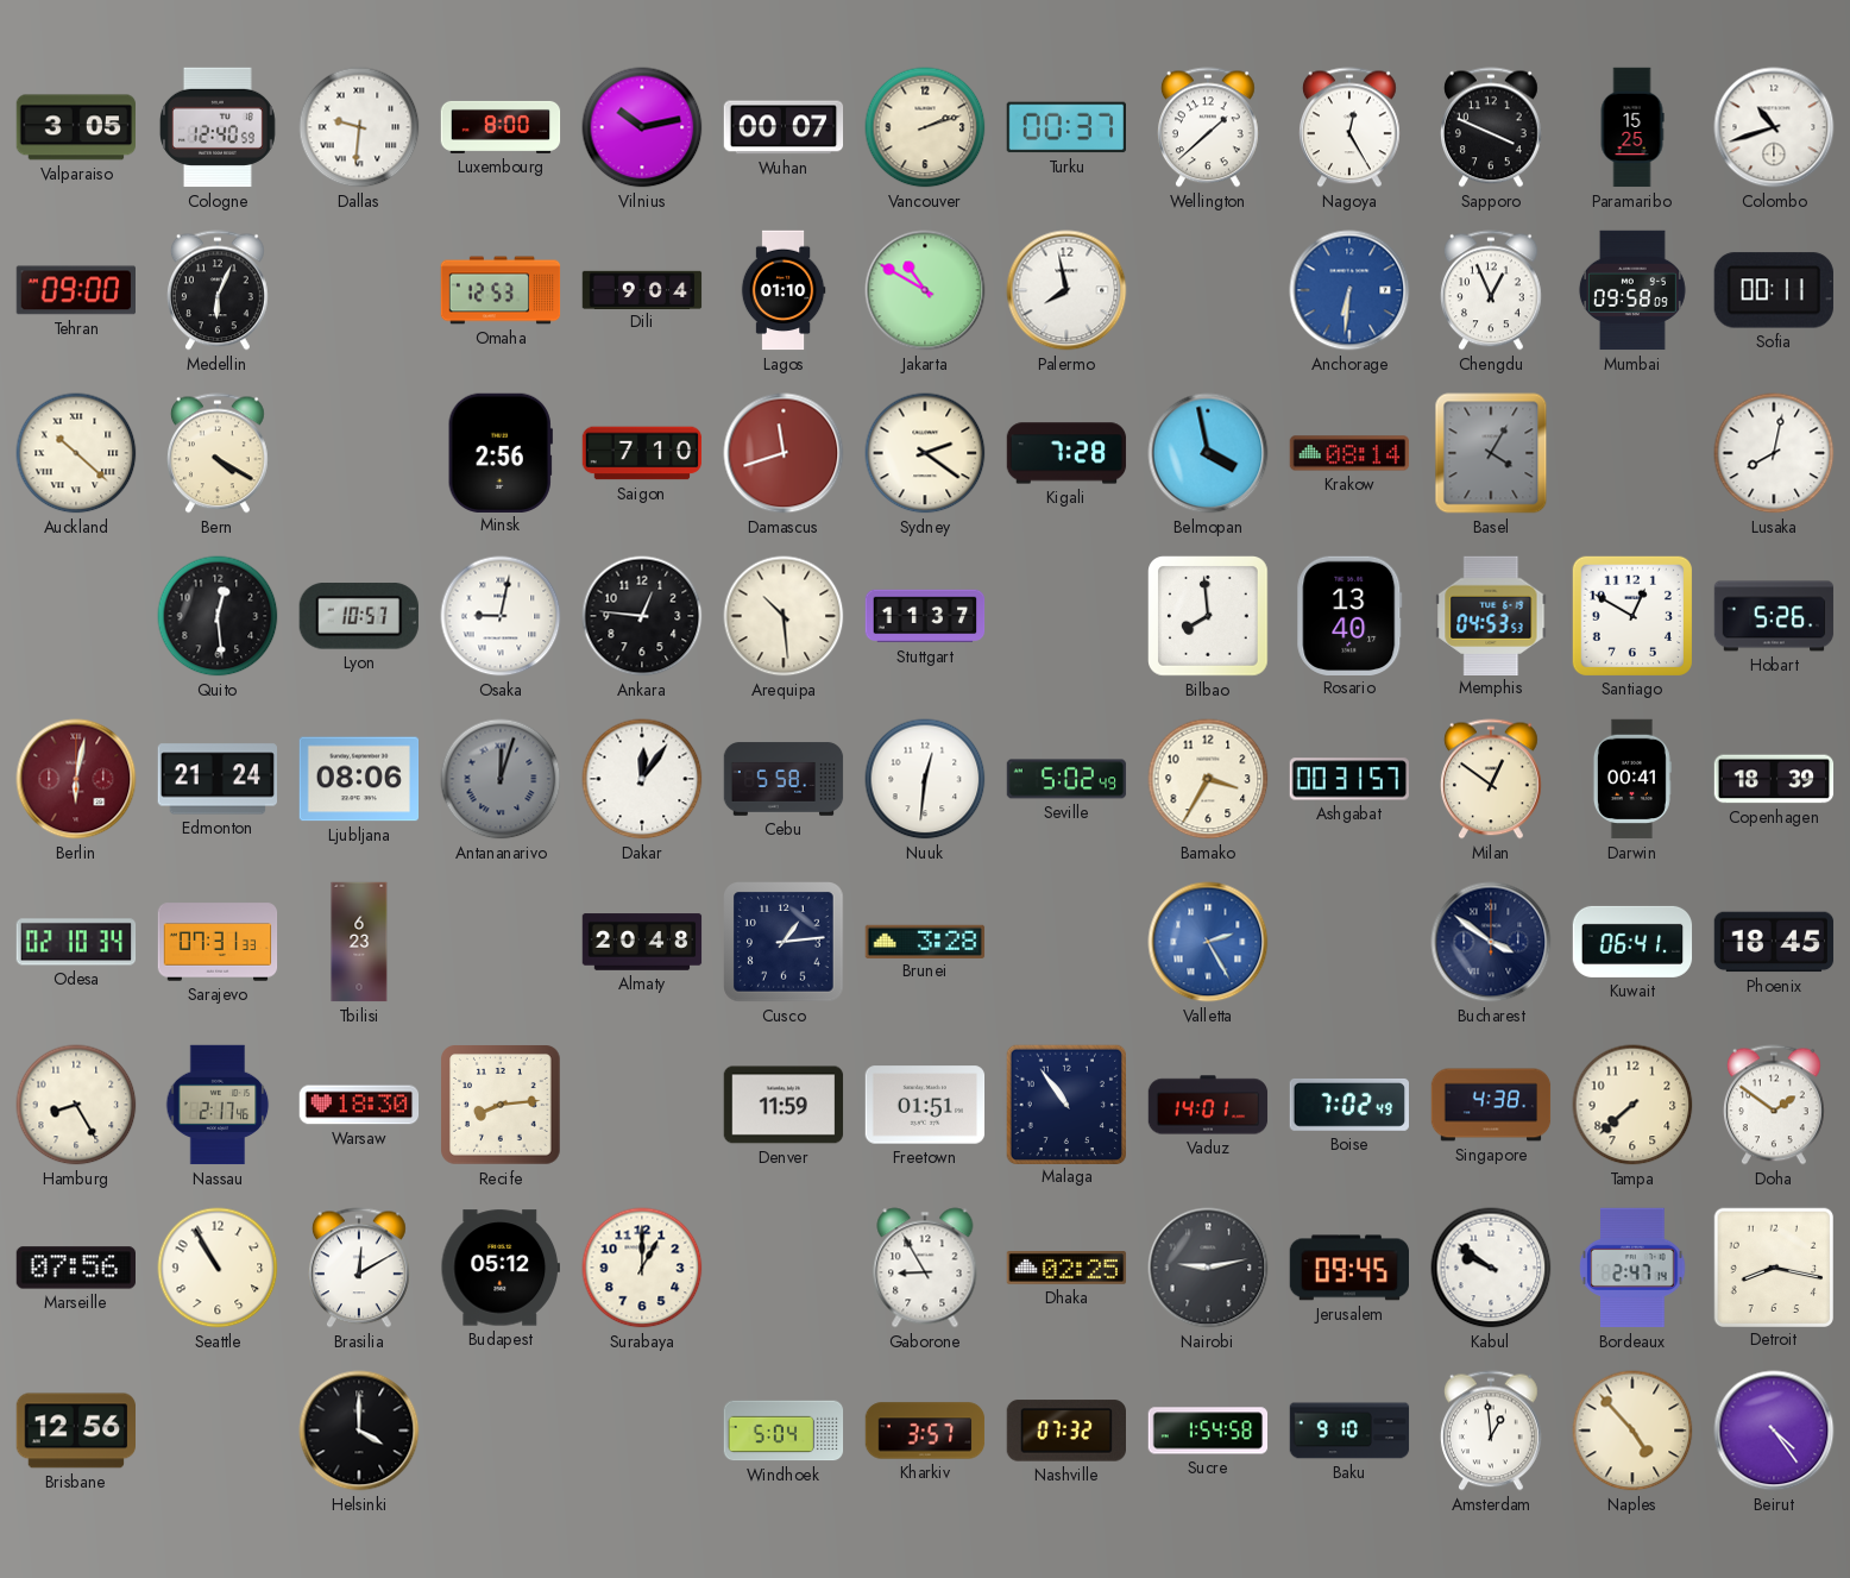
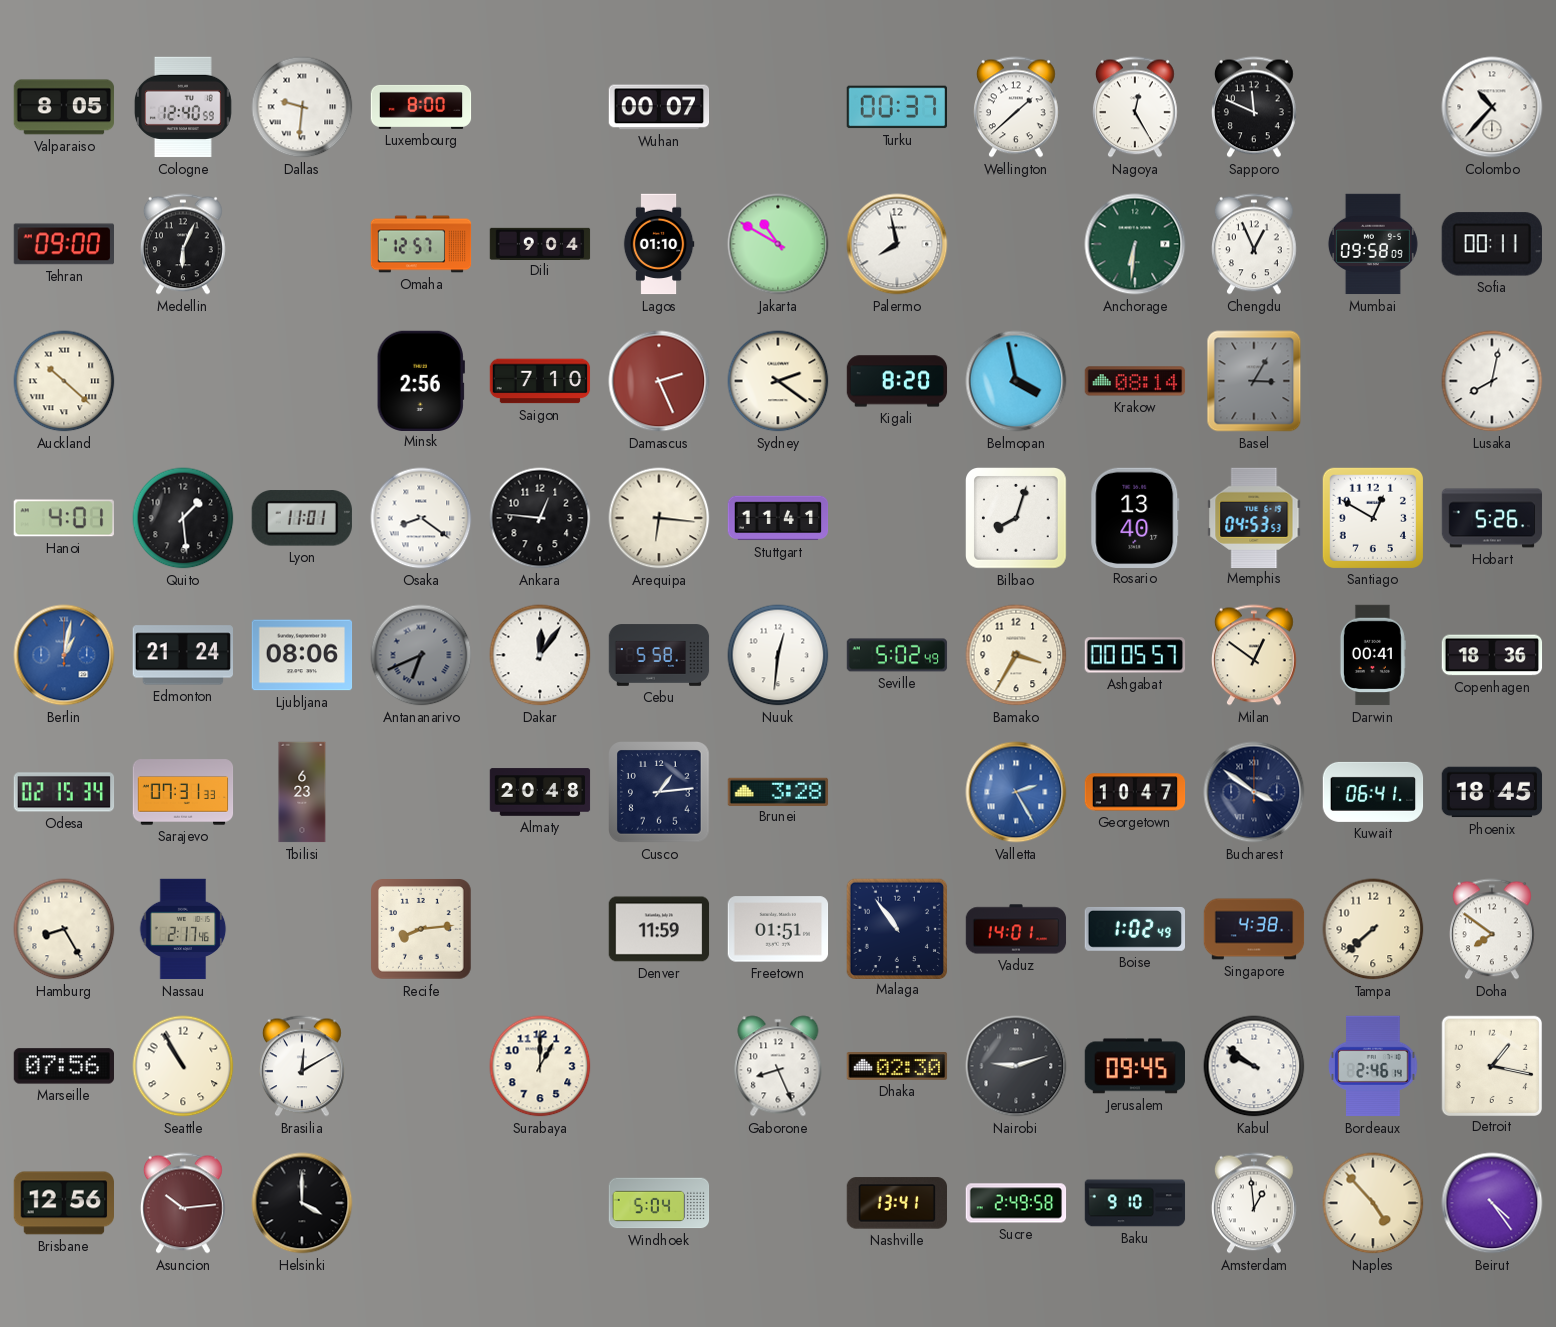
Valparaiso: 3:05 -> 8:05 (63, 107)
Vilnius: 10:13 -> none (642, 127)
Vancouver: 2:12 -> none (925, 127)
Sapporo: 3:49 -> 11:49 (1254, 107)
Paramaribo: 15:25 -> none (1632, 127)
Colombo: 10:42 -> 10:37 (1492, 107)
Omaha: 12:53 -> 12:57 (421, 244)
Anchorage dial: blue -> green (1135, 244)
Bern: 4:20 -> none (218, 453)
Damascus: 11:42 -> 2:26 (659, 381)
Kigali: 7:28 -> 8:20 (897, 381)
Basel: 4:05 -> 3:05 (1254, 381)
Hanoi: none -> 4:01 (64, 518)
Quito: 12:29 -> 1:29 (183, 518)
Lyon: 10:57 -> 11:01 (302, 518)
Osaka: 9:02 -> 8:21 (421, 518)
Arequipa: 10:29 -> 6:16 (659, 518)
Stuttgart: 11:37 -> 11:41 (778, 518)
Bilbao: 7:59 -> 8:03 (1016, 518)
Berlin: 6:02 -> 1:02 (64, 655)
Berlin dial: burgundy -> blue (64, 655)
Antananarivo: 12:03 -> 6:41 (421, 655)
Ashgabat: 00:31 -> 00:05 (1135, 655)
Copenhagen: 18:39 -> 18:36 (1492, 655)
Odesa: 02:10 -> 02:15 (64, 792)
Georgetown: none -> 10:47 (1135, 792)
Warsaw: 18:30 -> none (359, 1105)
Boise: 7:02 -> 1:02 (1134, 929)
Doha: 1:51 -> 7:51 (1492, 929)
Budapest: 05:12 -> none (499, 1268)
Gaborone: 8:55 -> 8:26 (778, 1066)
Dhaka: 02:25 -> 02:30 (897, 1067)
Nairobi: 9:13 -> 9:12 (1016, 1066)
Bordeaux: 2:47 -> 2:46 (1373, 1066)
Detroit: 8:17 -> 1:17 (1491, 1065)
Asuncion: none -> 10:14 (183, 1203)
Kharkiv: 3:57 -> none (925, 1431)
Nashville: 07:32 -> 13:41 (896, 1203)
Sucre: 1:54 -> 2:49 (1016, 1203)
